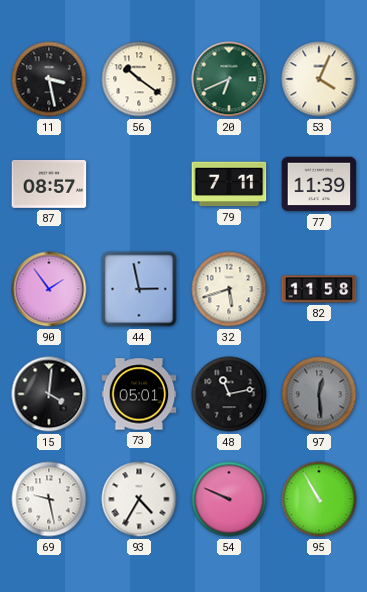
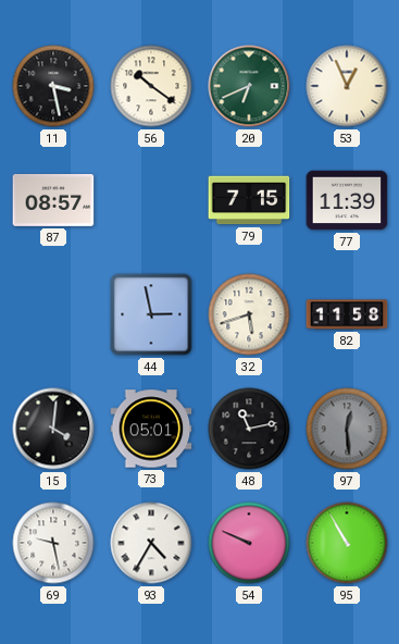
53: 4:04 -> 12:56 (347, 86)
79: 7:11 -> 7:15 (249, 200)
90: 1:54 -> none (49, 289)
